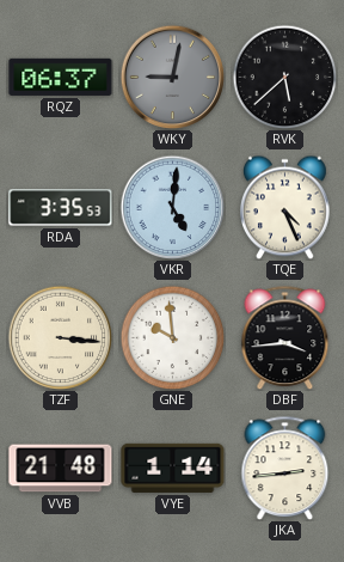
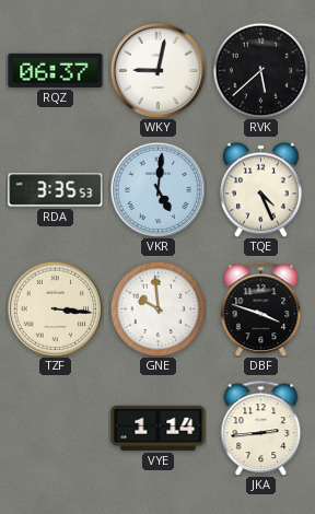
WKY dial: grey -> white (157, 70)
DBF: 3:44 -> 3:48 (261, 308)
VVB: 21:48 -> none (61, 469)
